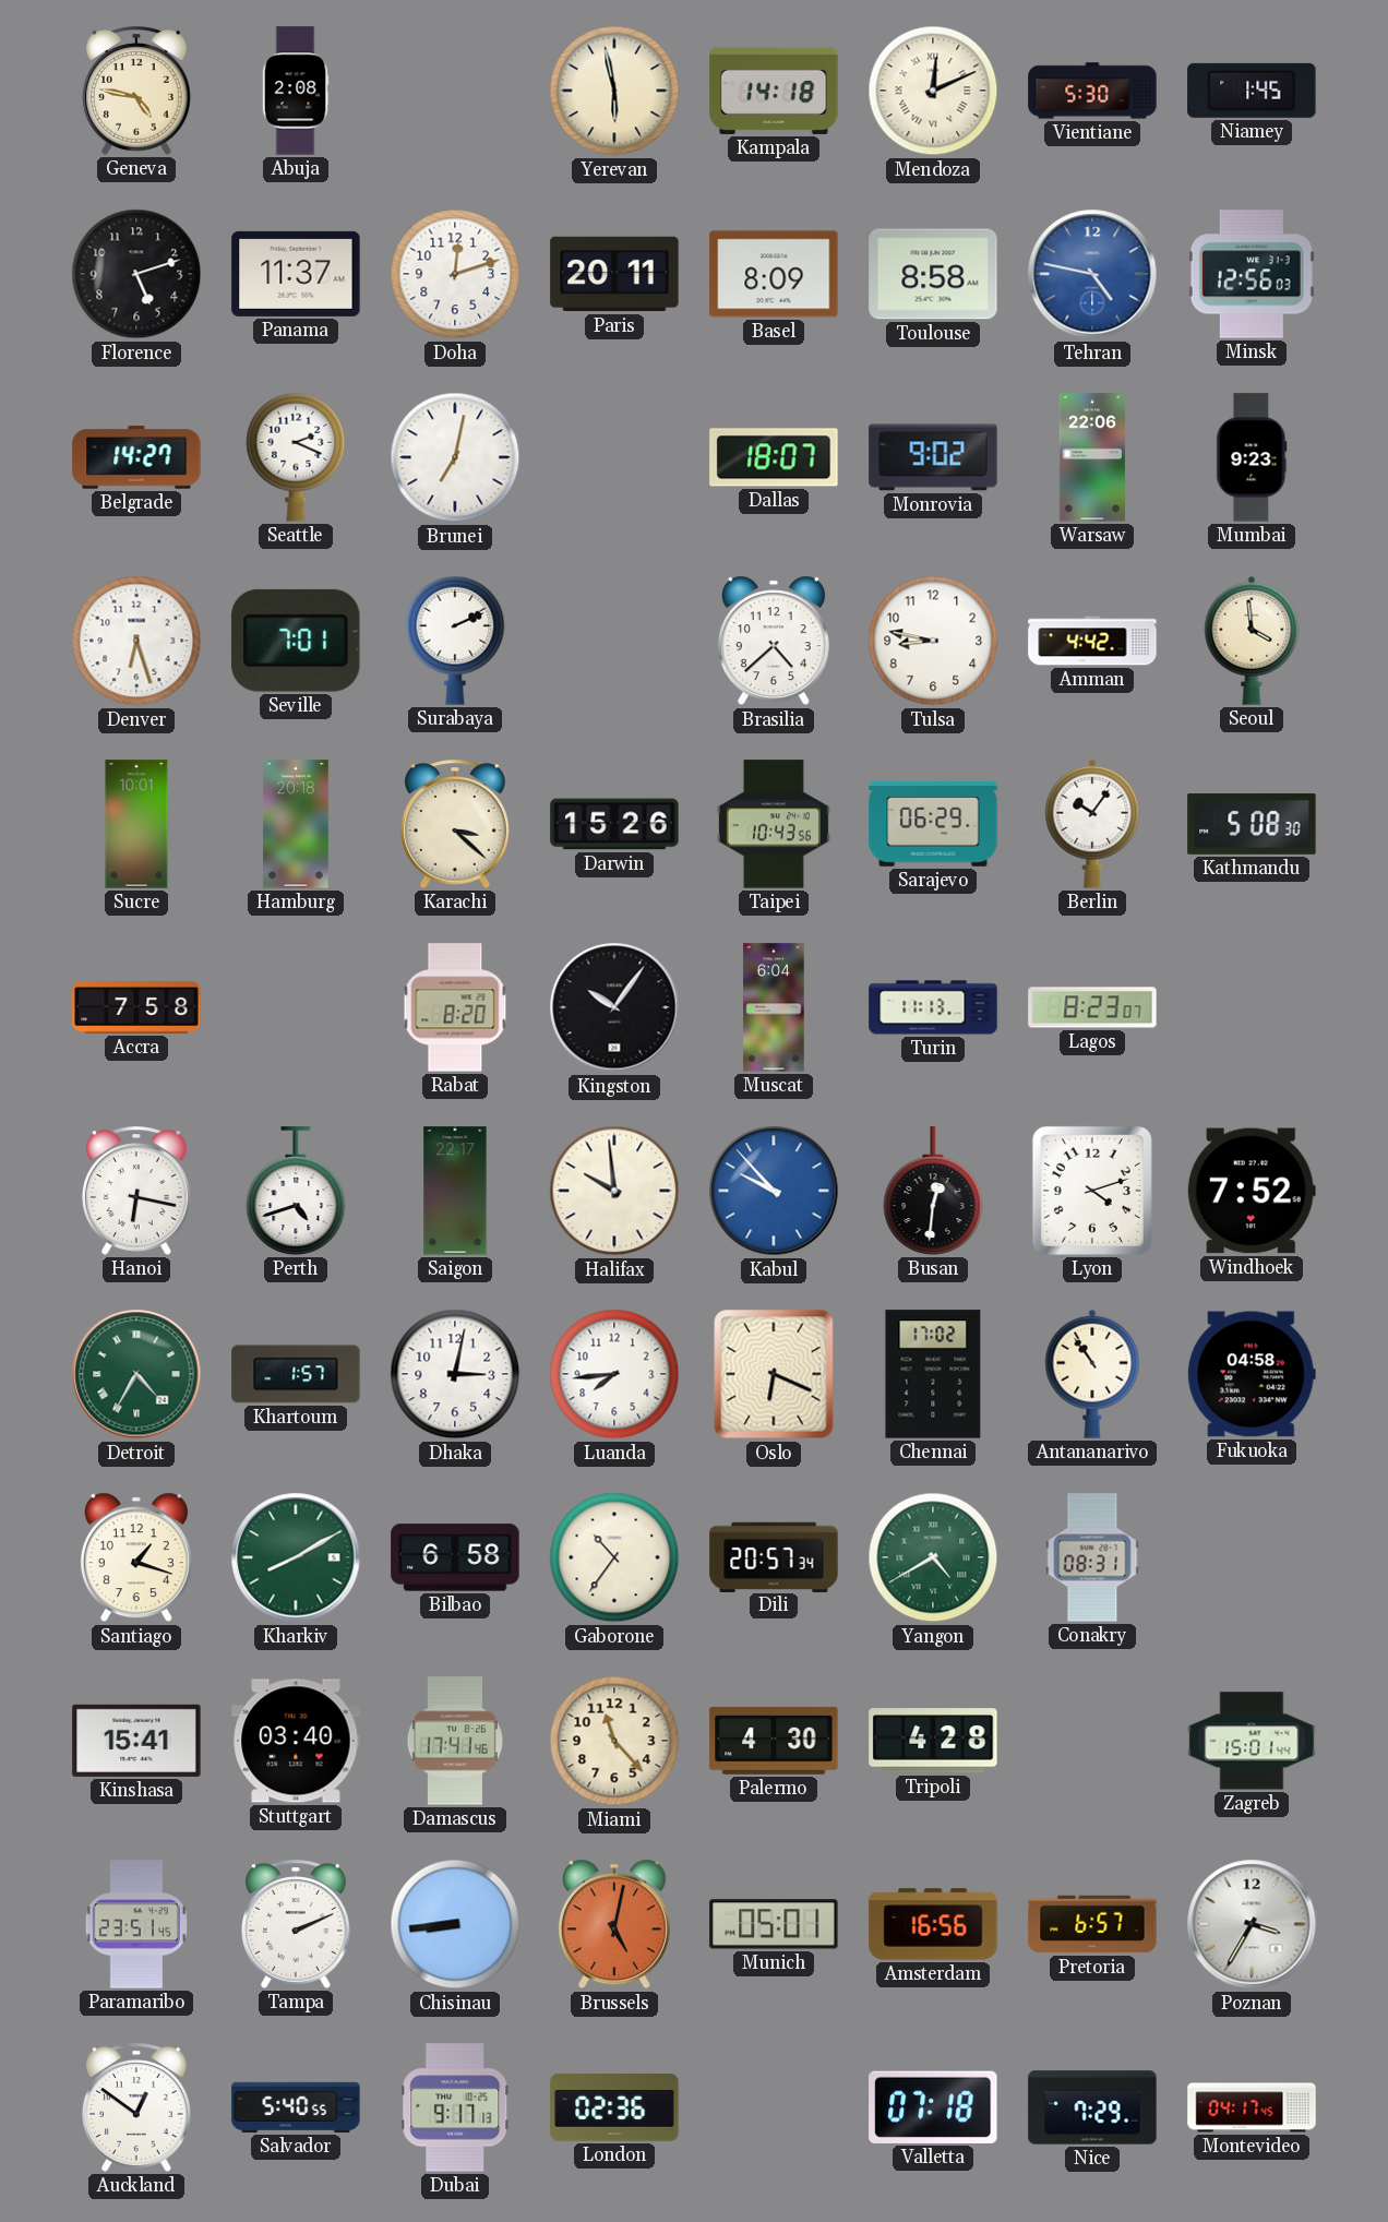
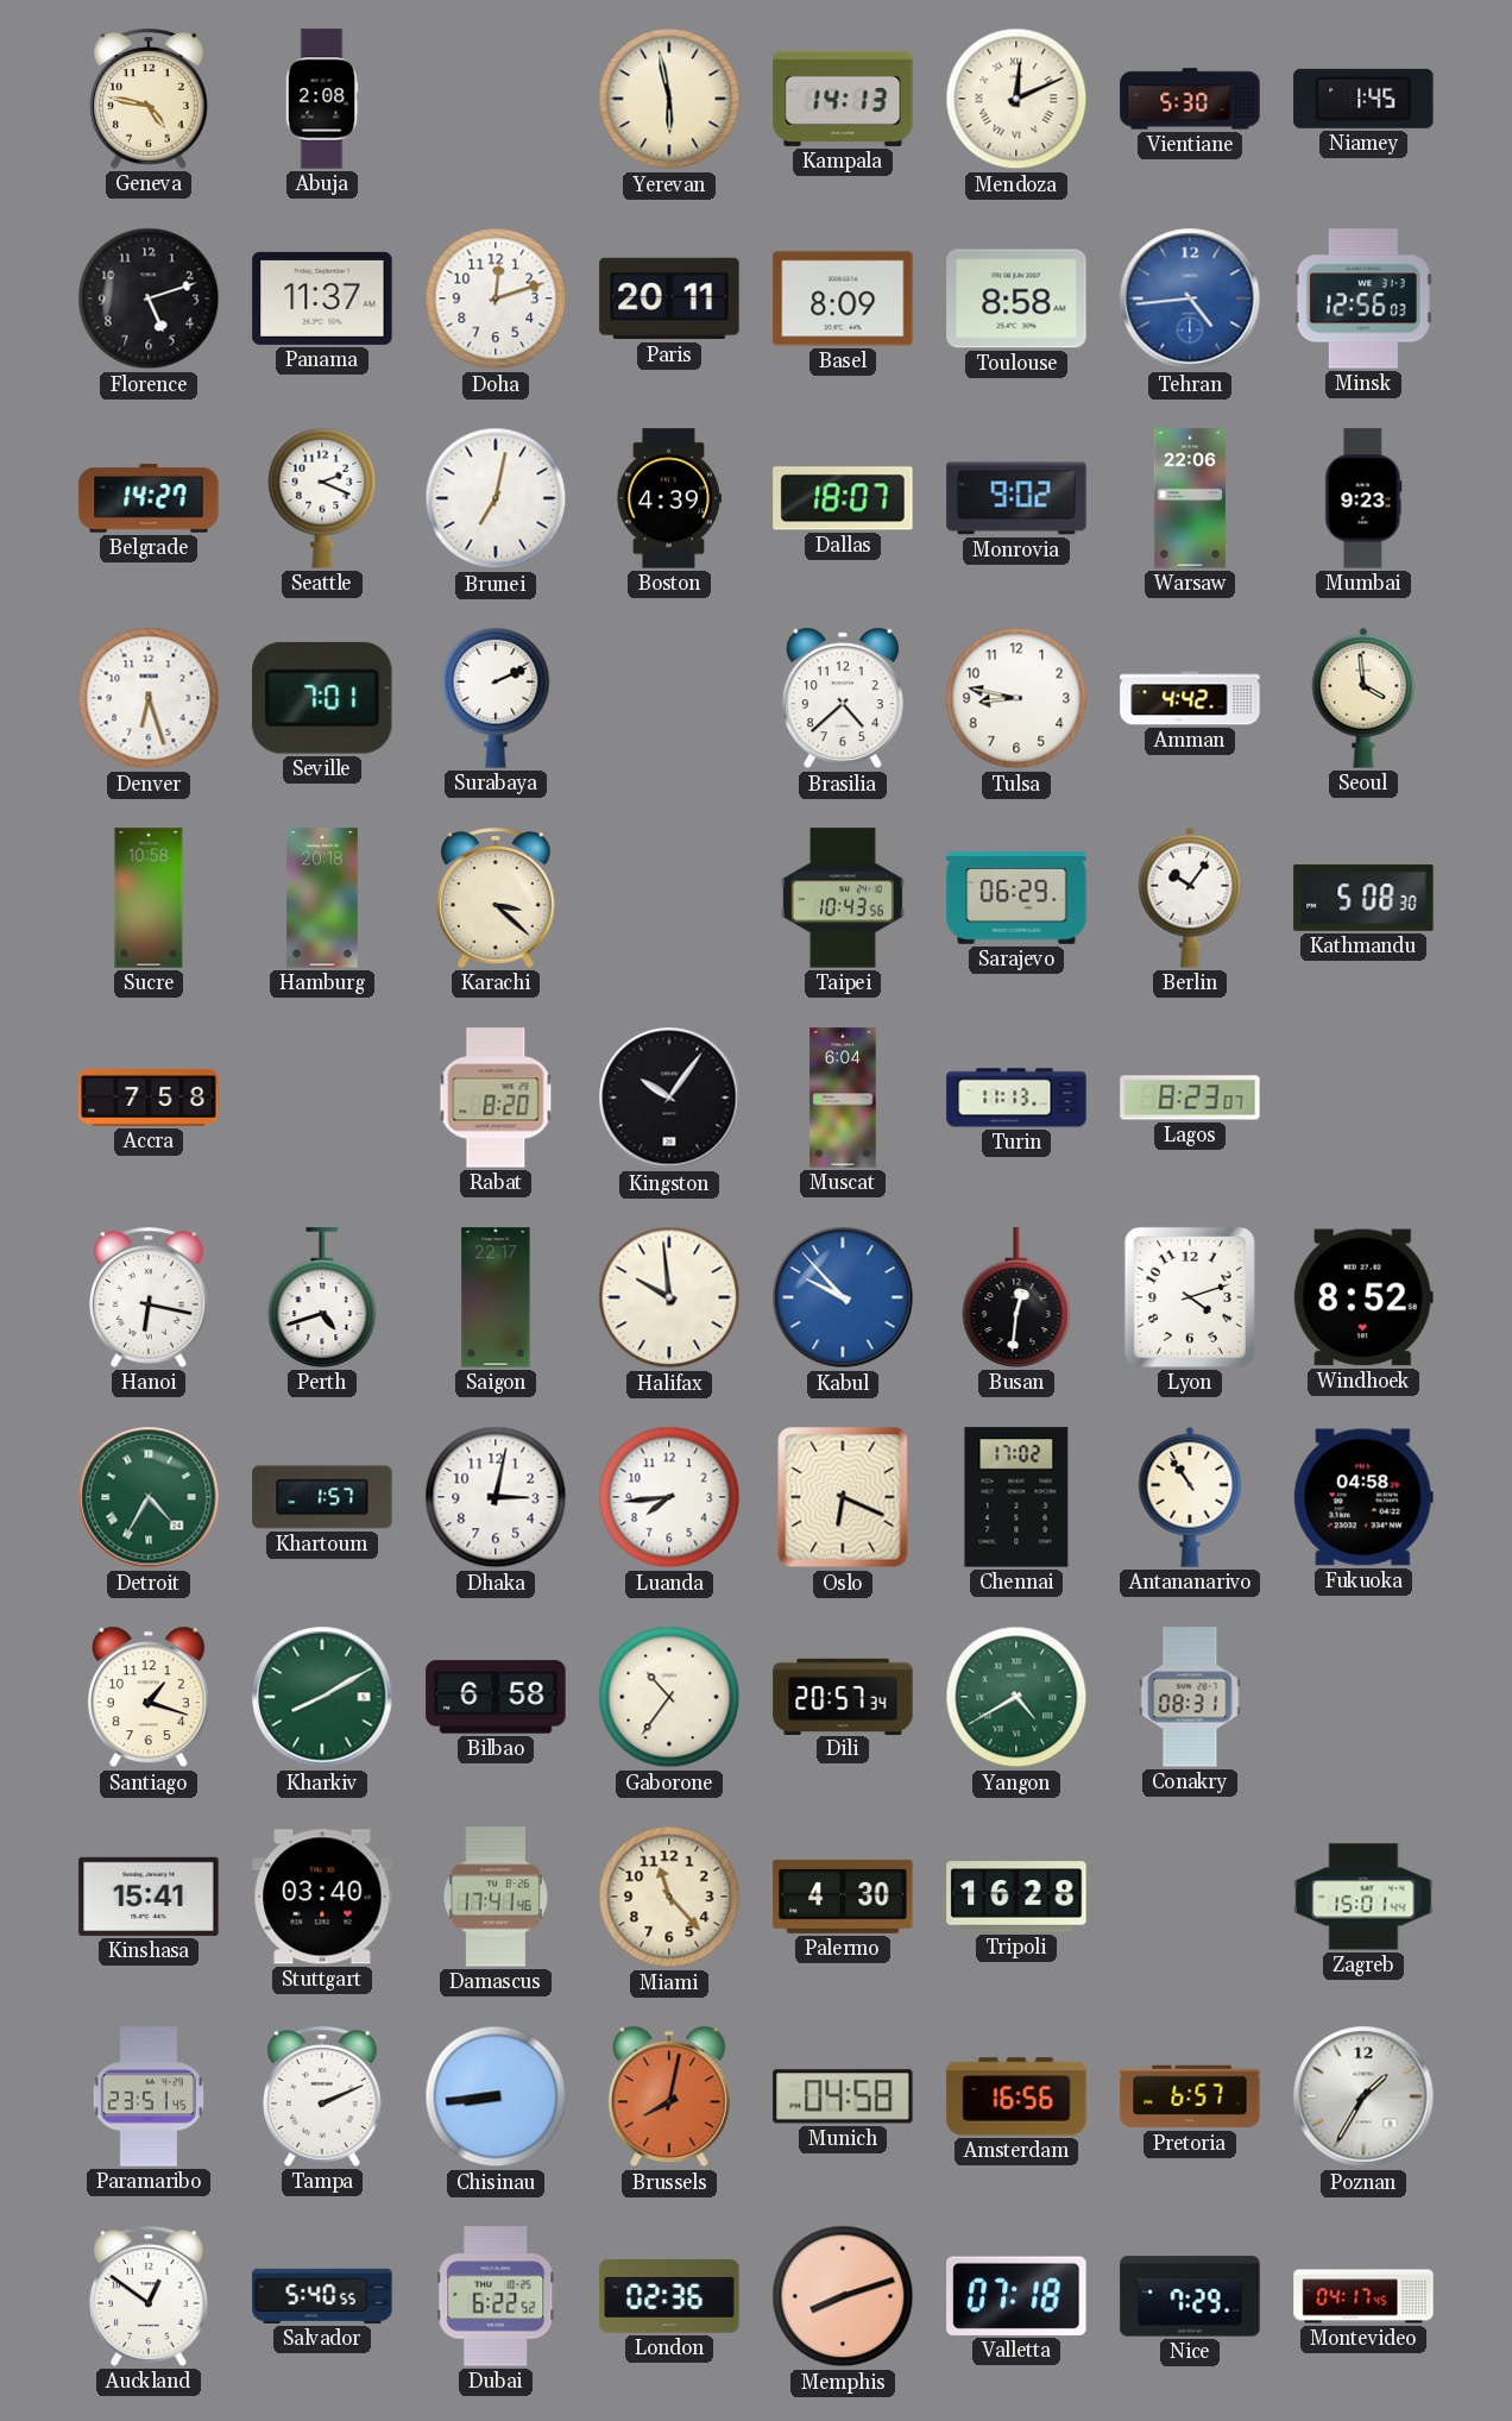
Kampala: 14:18 -> 14:13 (843, 99)
Tehran: 4:47 -> 4:44 (1190, 298)
Boston: none -> 4:39 (669, 498)
Sucre: 10:01 -> 10:58 (149, 898)
Darwin: 15:26 -> none (614, 824)
Windhoek: 7:52 -> 8:52 (1363, 1297)
Tripoli: 4:28 -> 16:28 (1016, 1897)
Brussels: 5:02 -> 8:02 (669, 2096)
Munich: 05:01 -> 04:58 (843, 2096)
Poznan: 3:35 -> 1:35 (1363, 2096)
Dubai: 9:17 -> 6:22 (496, 2296)
Memphis: none -> 8:12 (843, 2296)
